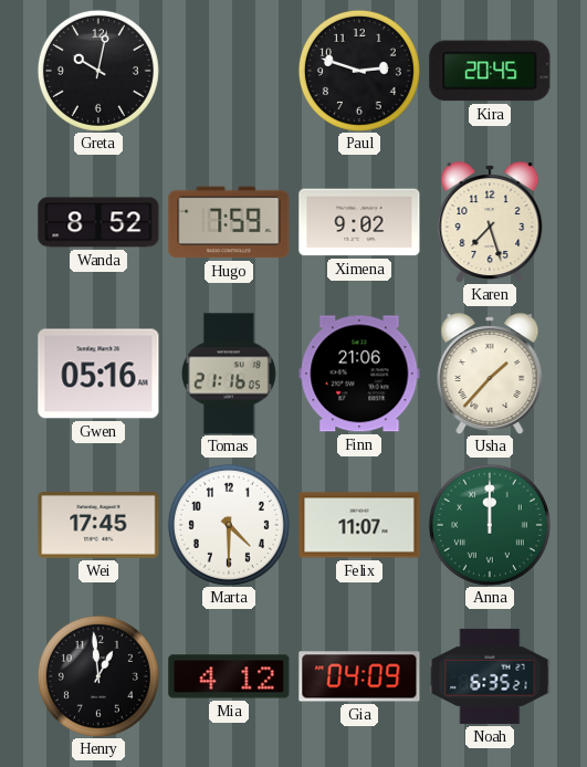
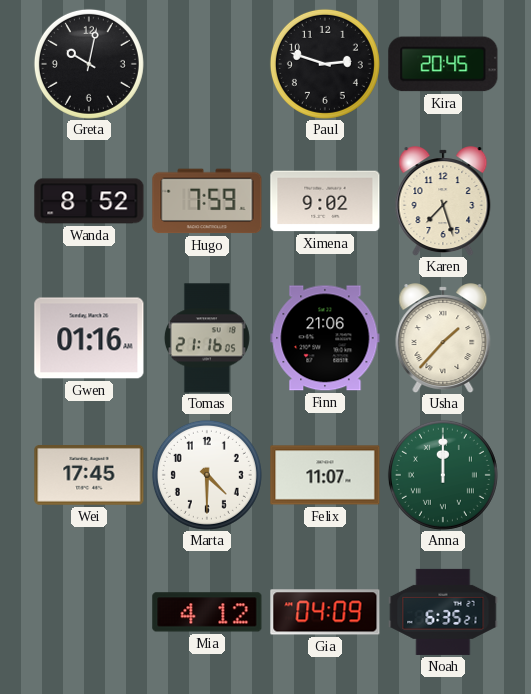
Gwen: 05:16 -> 01:16 (89, 338)
Henry: 12:59 -> none (98, 676)
